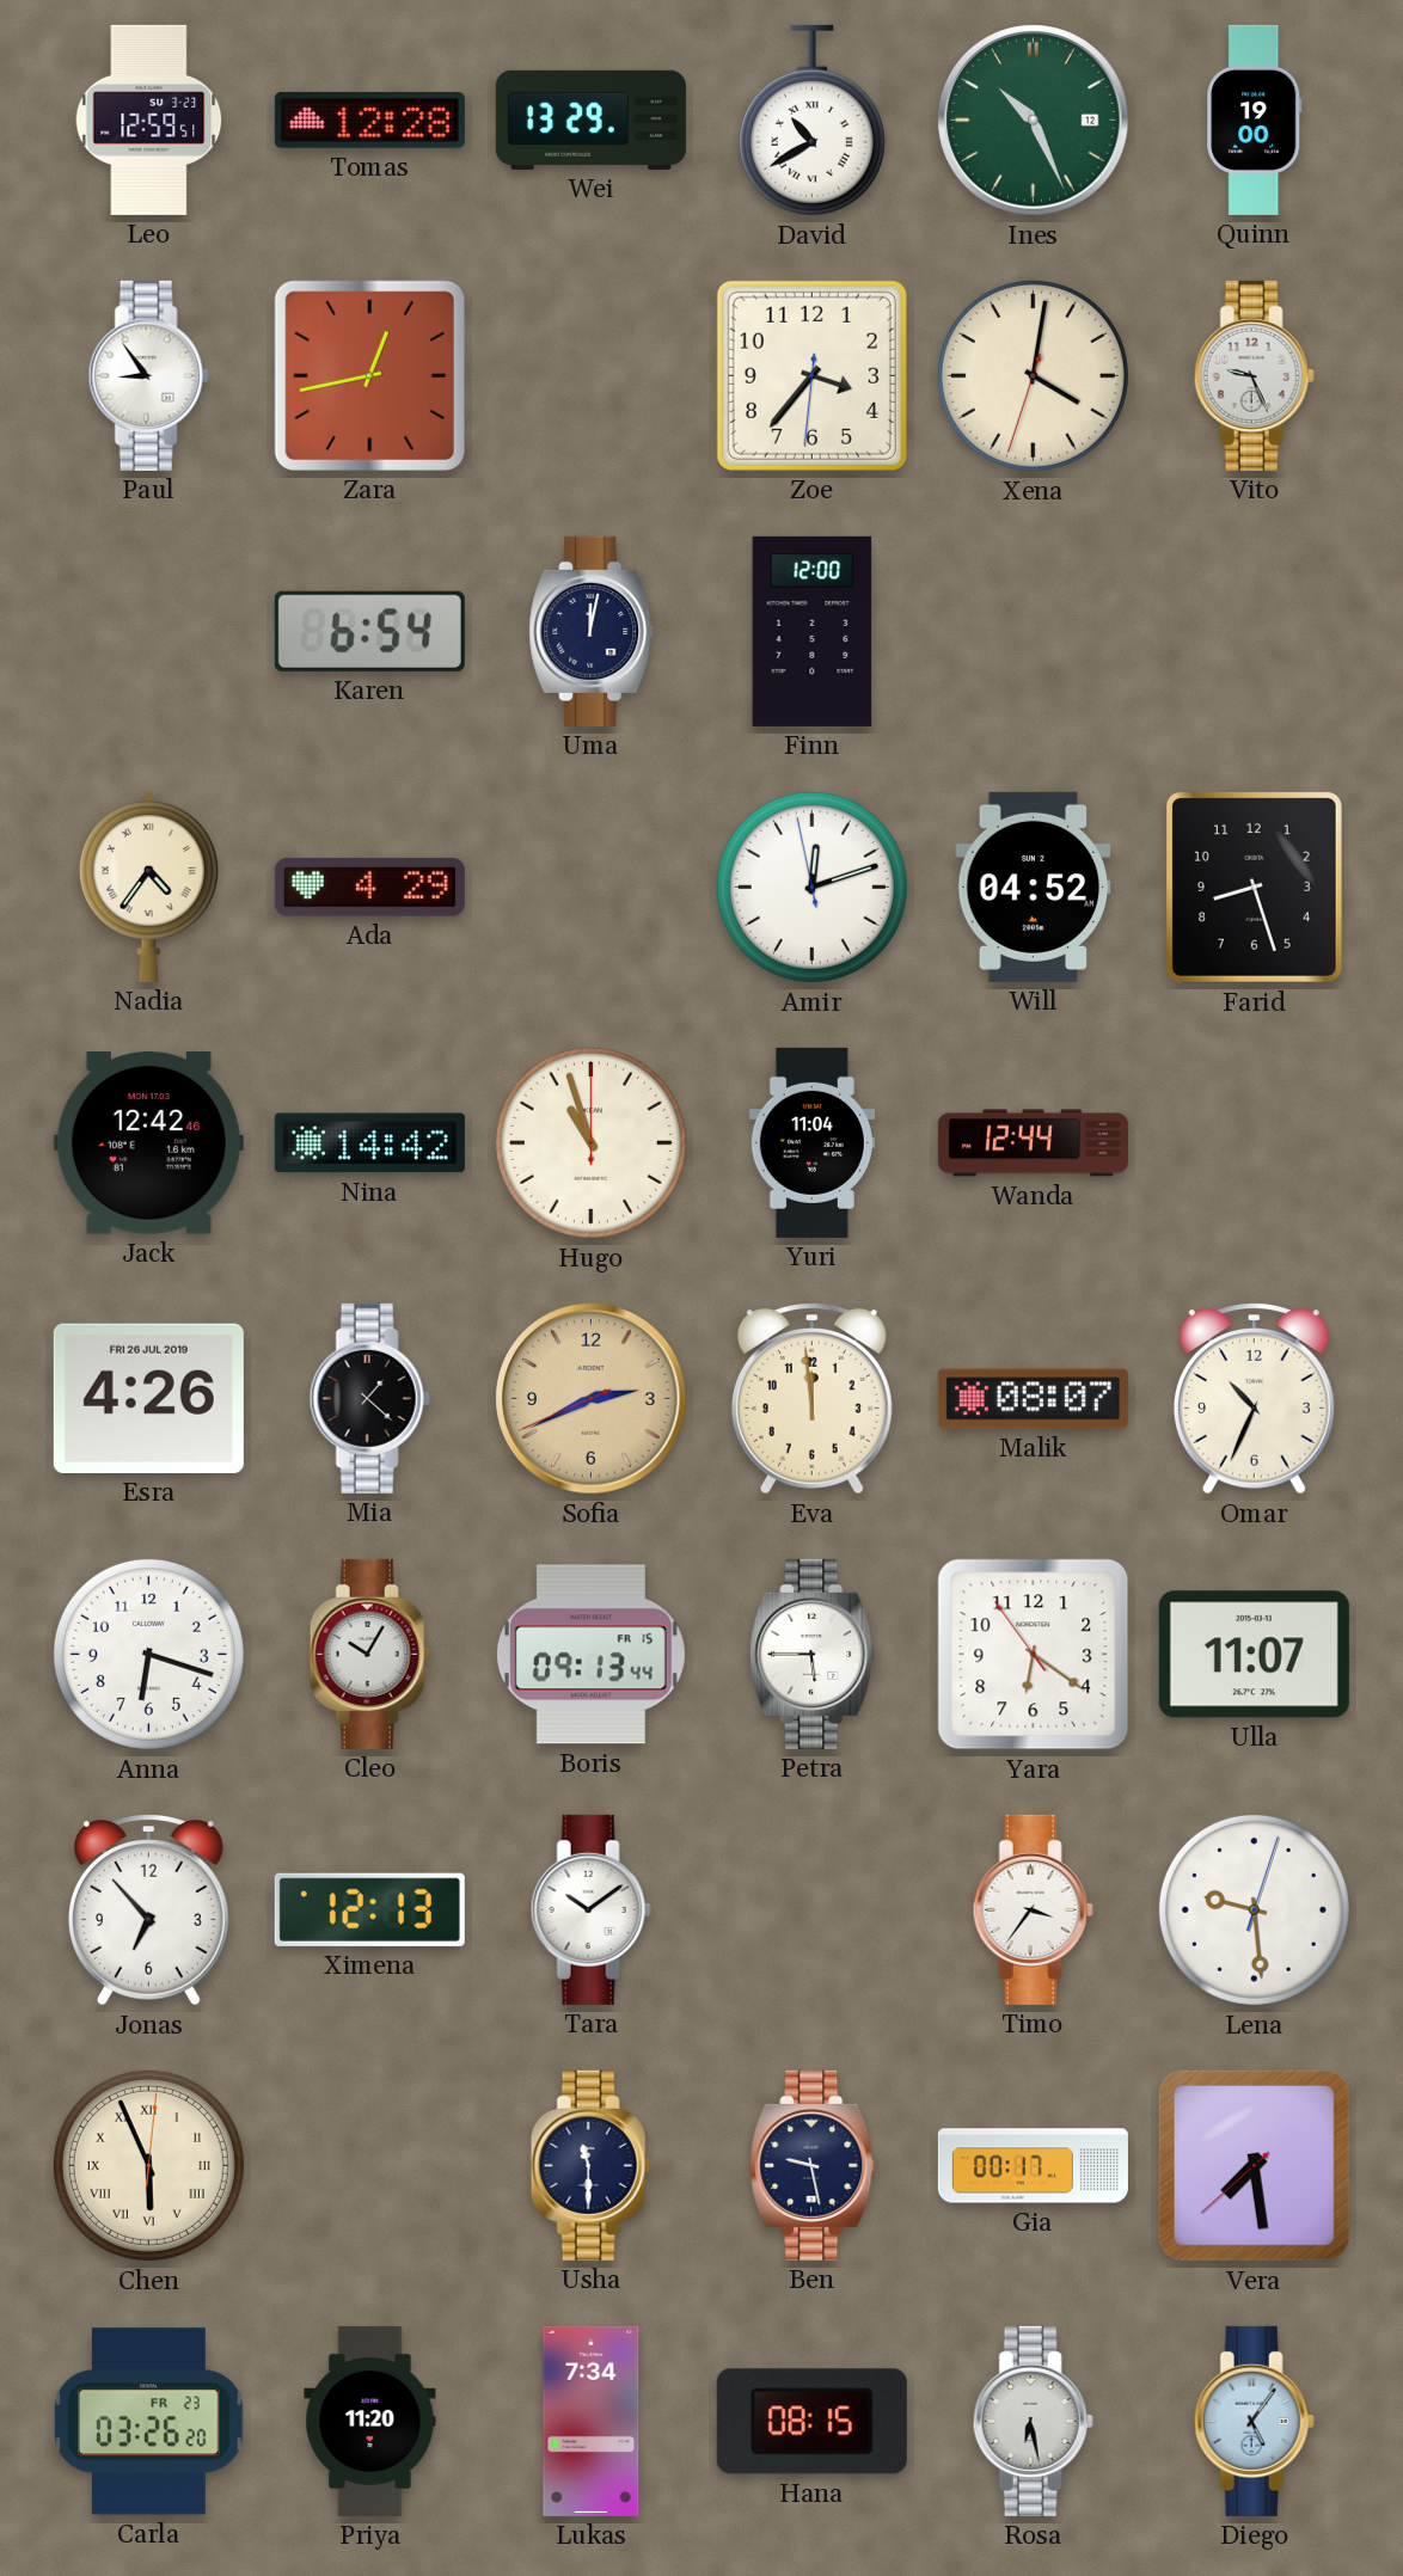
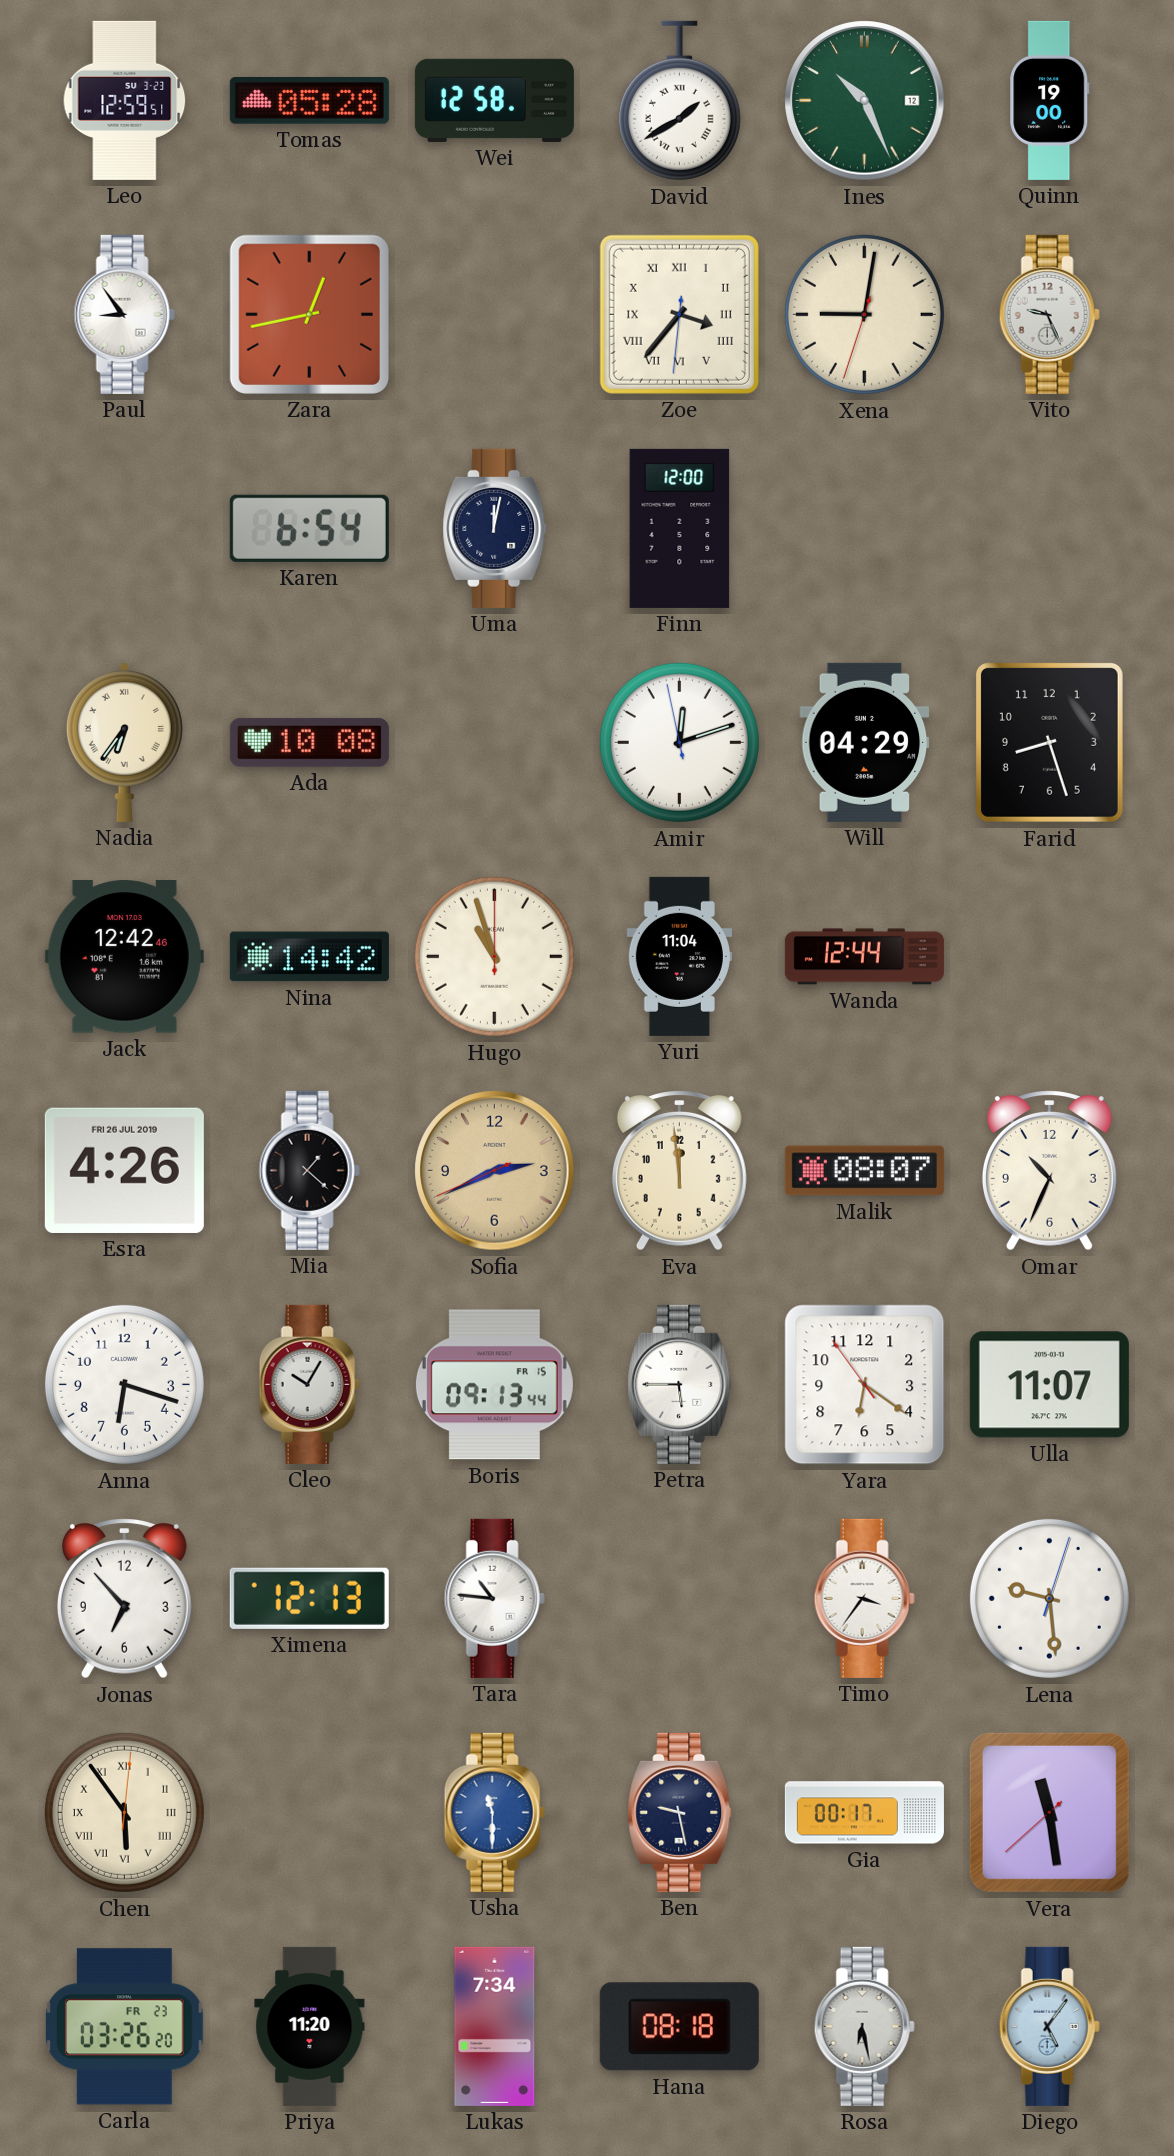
Tomas: 12:28 -> 05:28 (309, 101)
Wei: 13:29 -> 12:58 (494, 100)
David: 10:40 -> 1:40 (679, 101)
Zoe numerals: Arabic -> Roman (679, 314)
Xena: 4:01 -> 9:01 (864, 314)
Nadia: 4:36 -> 6:36 (124, 742)
Ada: 4:29 -> 10:08 (309, 742)
Will: 04:52 -> 04:29 (865, 742)
Tara: 10:09 -> 10:46 (494, 1598)
Chen: 5:56 -> 5:54 (124, 1812)
Usha dial: navy -> blue (494, 1812)
Vera: 7:28 -> 11:28 (1049, 1812)
Hana: 08:15 -> 08:18 (679, 2027)
